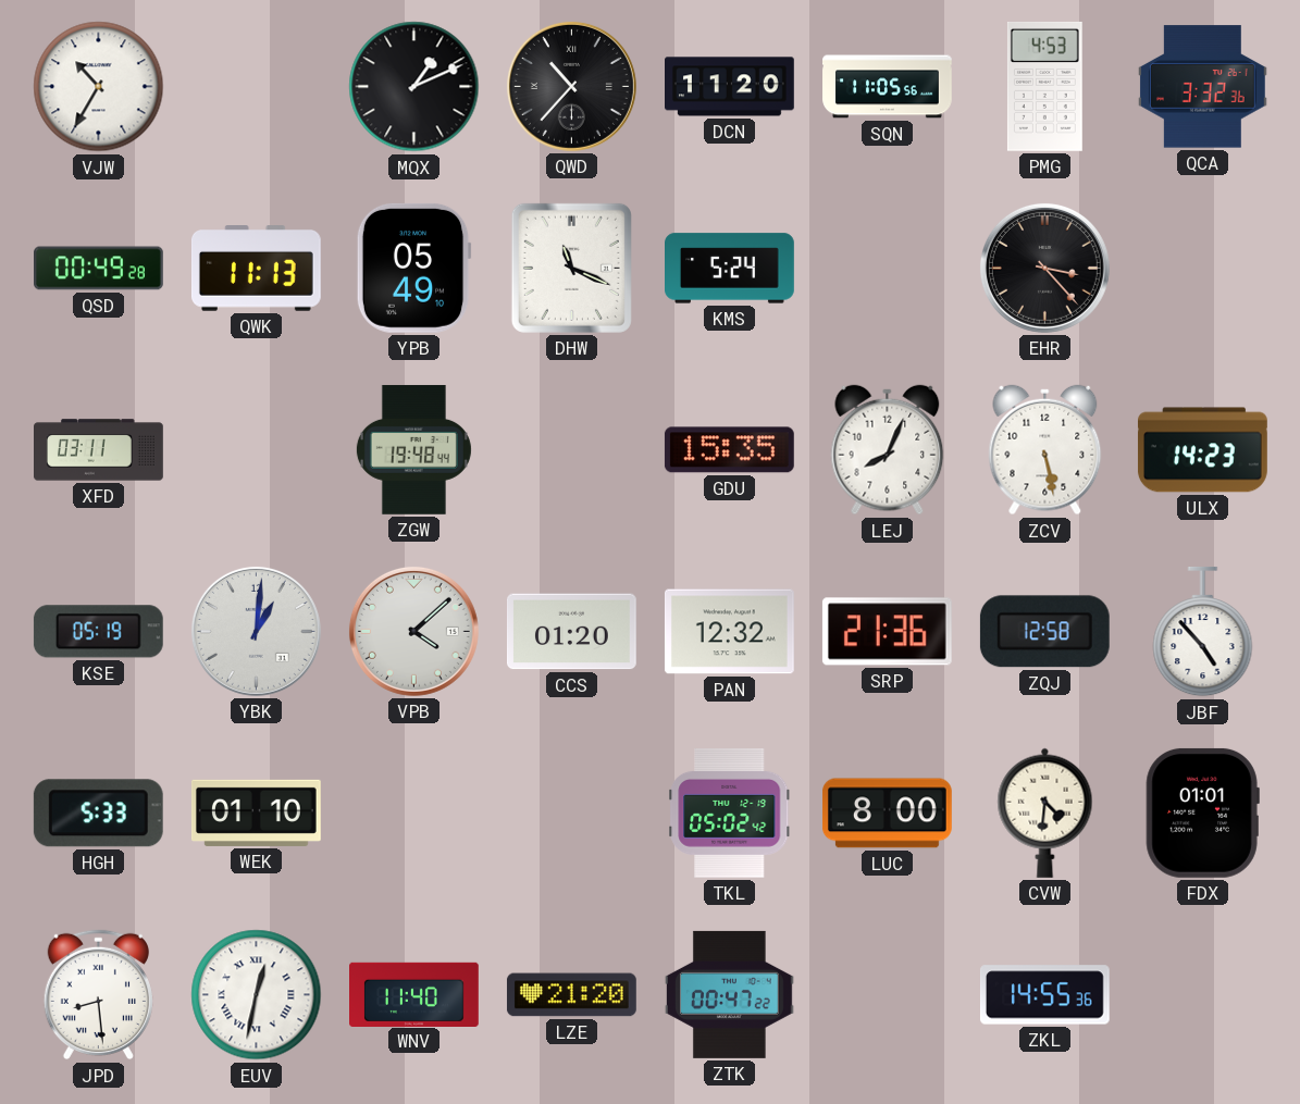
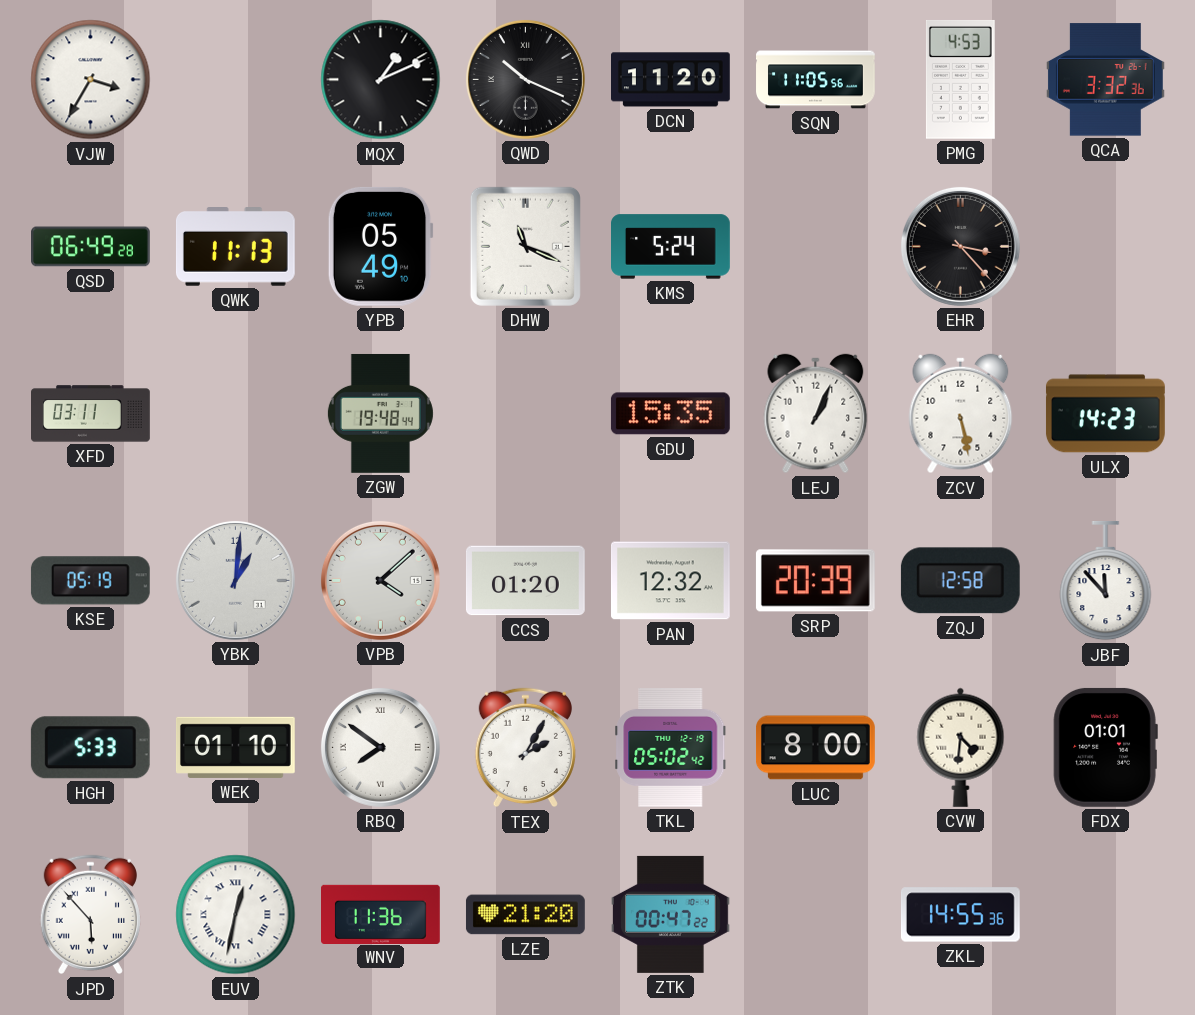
VJW: 10:35 -> 3:35 (91, 80)
QWD: 10:37 -> 10:19 (525, 79)
QSD: 00:49 -> 06:49 (91, 247)
LEJ: 8:04 -> 1:04 (816, 414)
SRP: 21:36 -> 20:39 (815, 581)
JBF: 4:53 -> 11:53 (1106, 581)
RBQ: none -> 7:51 (380, 747)
TEX: none -> 2:05 (525, 748)
JPD: 8:29 -> 5:53 (90, 915)
WNV: 11:40 -> 11:36 (381, 914)
